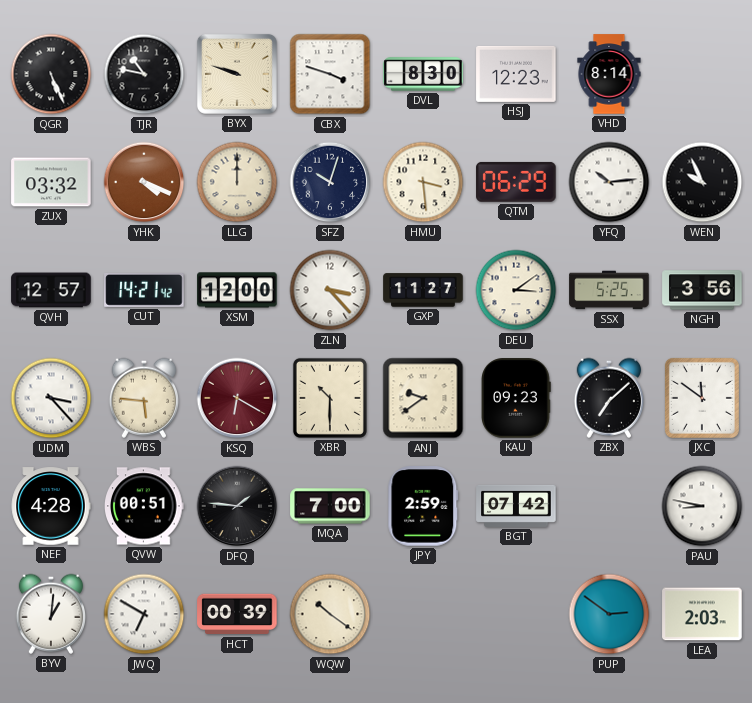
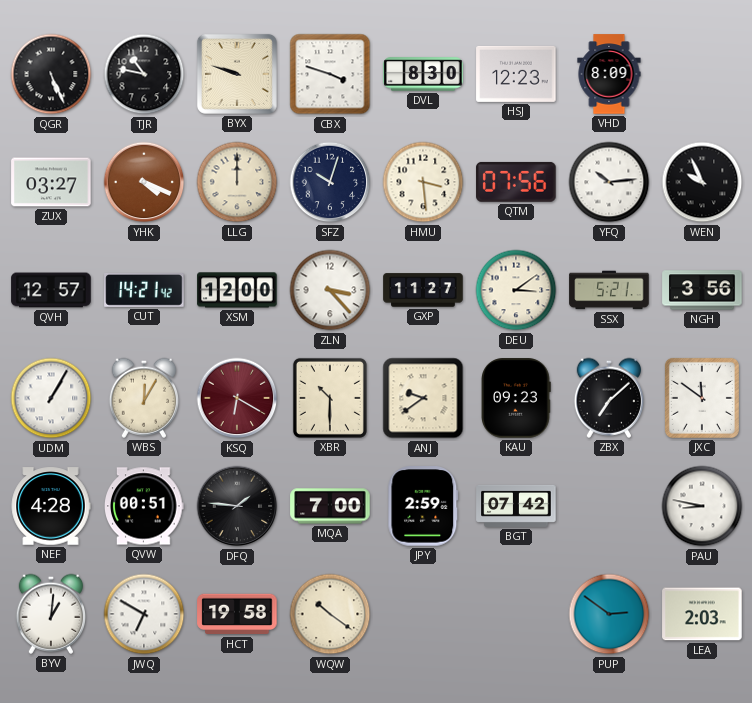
VHD: 8:14 -> 8:09 (609, 74)
ZUX: 03:32 -> 03:27 (51, 182)
QTM: 06:29 -> 07:56 (516, 182)
SSX: 5:25 -> 5:21 (609, 290)
UDM: 3:23 -> 1:05 (51, 398)
WBS: 5:46 -> 12:05 (143, 398)
HCT: 00:39 -> 19:58 (237, 614)
